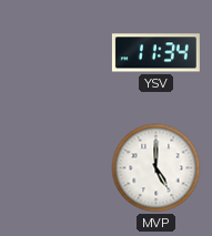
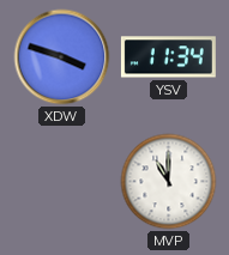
XDW: none -> 3:48 (62, 57)
MVP: 5:00 -> 11:00 (169, 182)
